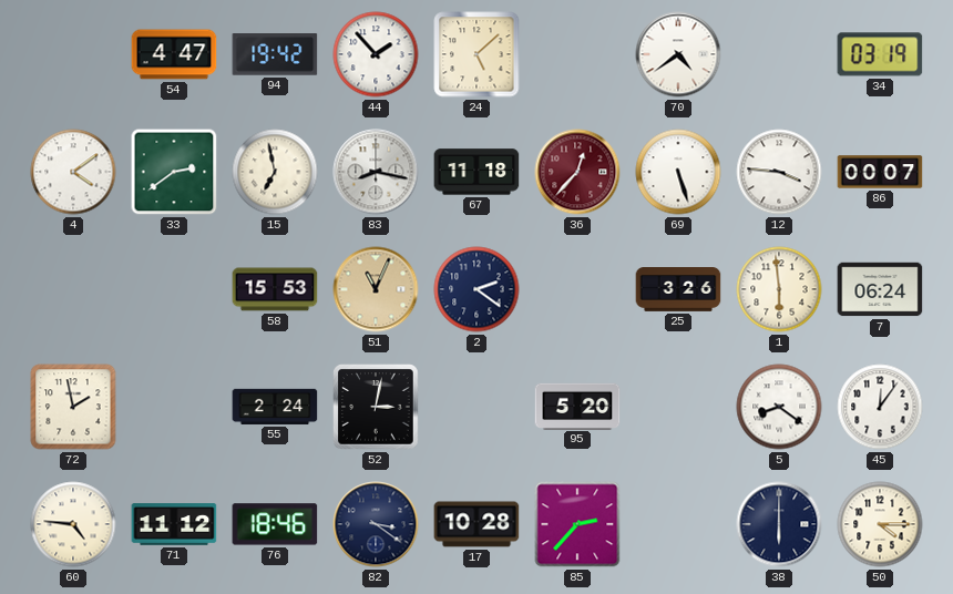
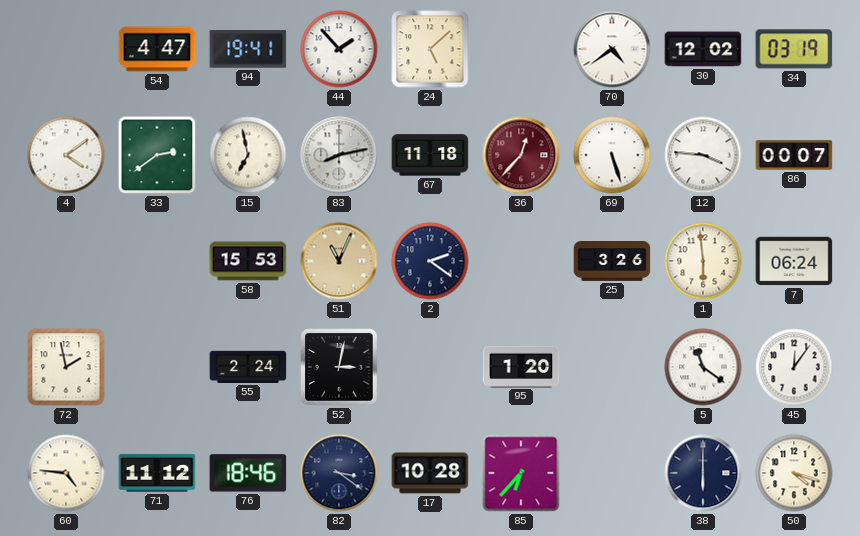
94: 19:42 -> 19:41 (248, 49)
30: none -> 12:02 (703, 49)
83: 8:17 -> 8:13 (339, 155)
95: 5:20 -> 1:20 (521, 366)
5: 8:21 -> 11:21 (703, 367)
85: 2:37 -> 6:37 (521, 473)
50: 4:15 -> 4:18 (794, 473)
